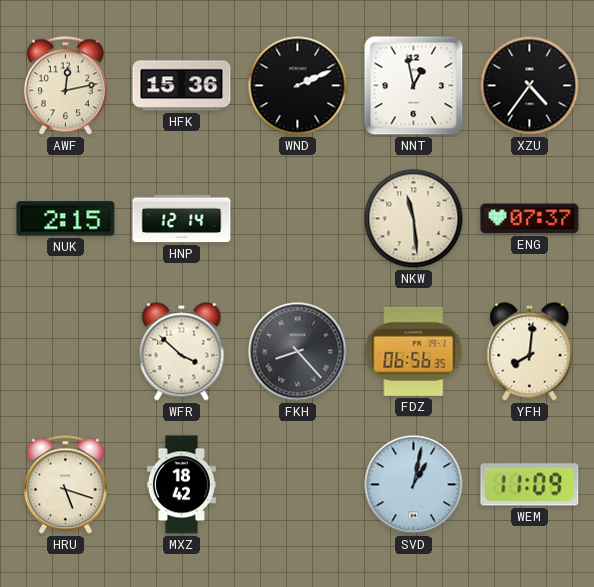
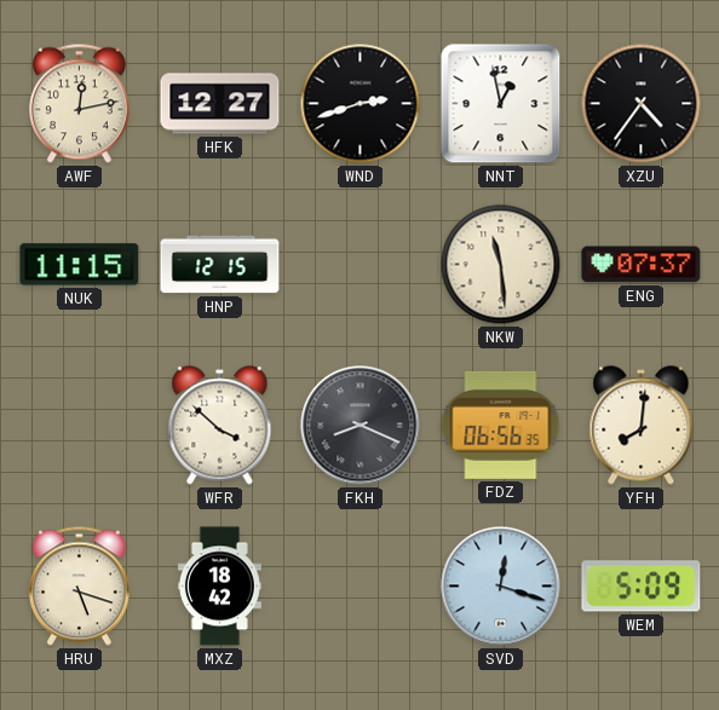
HFK: 15:36 -> 12:27 (220, 104)
WND: 2:11 -> 2:42 (361, 104)
NUK: 2:15 -> 11:15 (80, 265)
HNP: 12:14 -> 12:15 (220, 265)
FKH: 8:23 -> 8:19 (361, 426)
SVD: 1:02 -> 12:18 (501, 587)
WEM: 11:09 -> 5:09 (642, 587)
